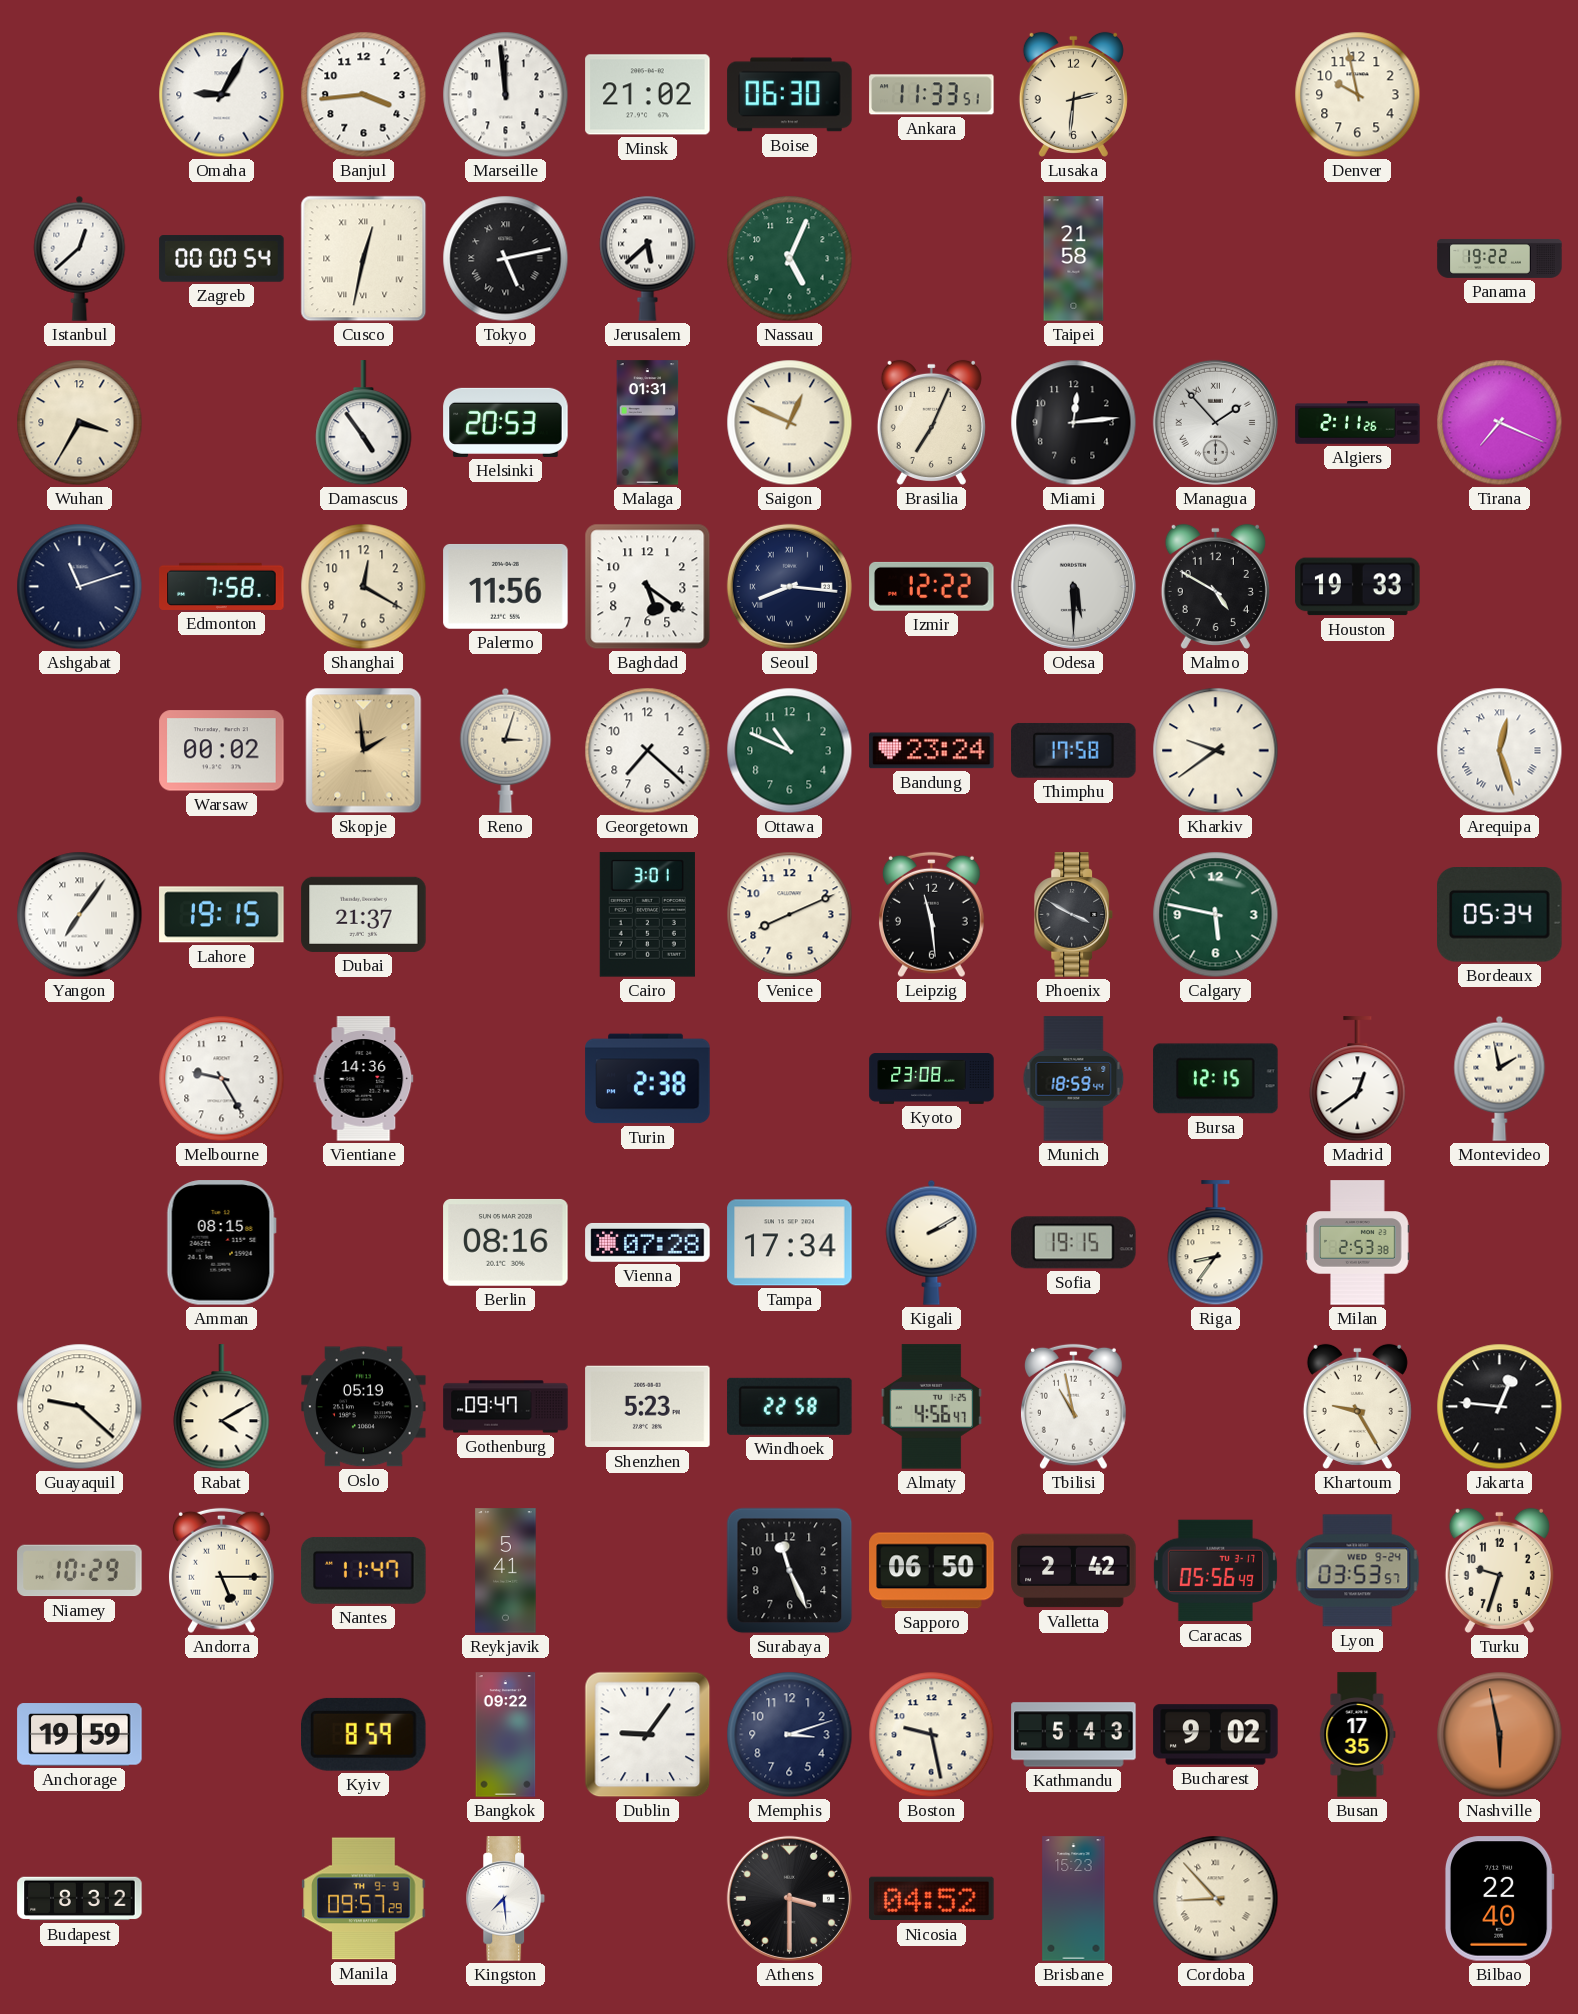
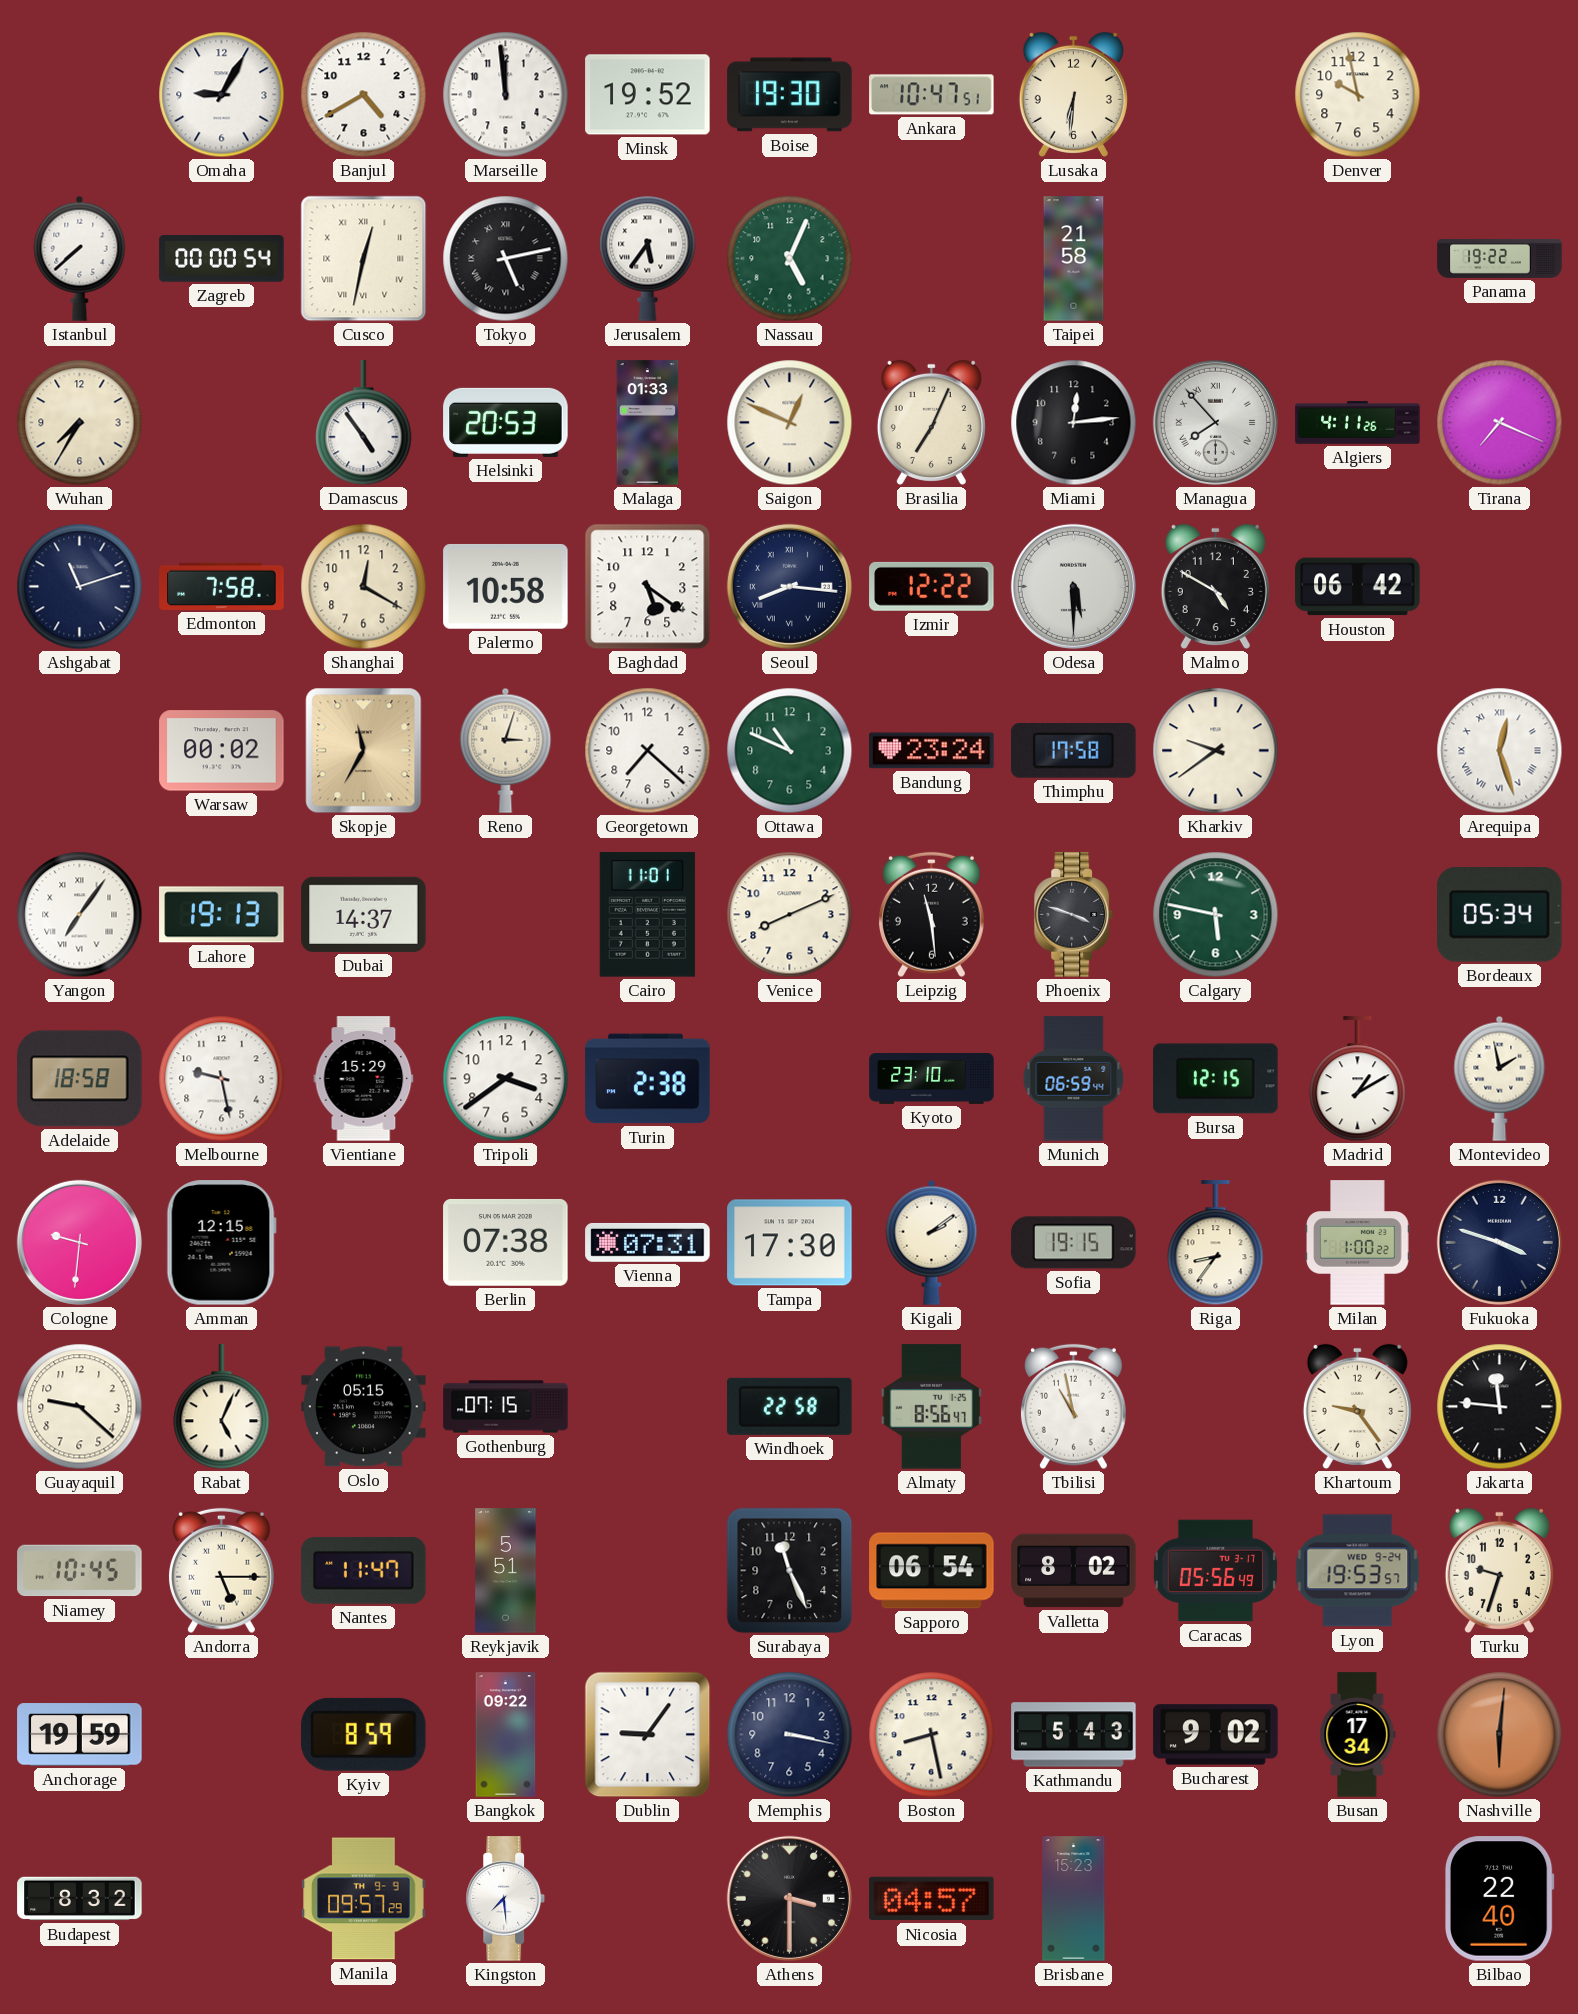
Banjul: 3:44 -> 4:40 (364, 95)
Minsk: 21:02 -> 19:52 (648, 95)
Boise: 06:30 -> 19:30 (790, 95)
Ankara: 11:33 -> 10:47 (932, 95)
Lusaka: 2:31 -> 6:31 (1073, 94)
Istanbul: 12:38 -> 7:38 (80, 258)
Jerusalem: 5:38 -> 5:36 (648, 258)
Wuhan: 3:35 -> 7:35 (80, 423)
Malaga: 01:31 -> 01:33 (648, 423)
Managua: 1:53 -> 7:53 (1215, 422)
Algiers: 2:11 -> 4:11 (1358, 423)
Palermo: 11:56 -> 10:58 (506, 587)
Houston: 19:33 -> 06:42 (1358, 587)
Skopje: 1:59 -> 11:35 (364, 751)
Lahore: 19:15 -> 19:13 (222, 915)
Dubai: 21:37 -> 14:37 (364, 914)
Cairo: 3:01 -> 11:01 (647, 915)
Phoenix: 3:50 -> 3:48 (1074, 915)
Adelaide: none -> 18:58 (80, 1079)
Melbourne: 9:25 -> 9:28 (222, 1079)
Vientiane: 14:36 -> 15:29 (364, 1079)
Tripoli: none -> 3:39 (506, 1079)
Kyoto: 23:08 -> 23:10 (932, 1079)
Munich: 18:59 -> 06:59 (1074, 1079)
Madrid: 12:39 -> 1:10 (1358, 1079)
Cologne: none -> 9:31 (79, 1242)
Amman: 08:15 -> 12:15 (221, 1243)
Berlin: 08:16 -> 07:38 (506, 1242)
Vienna: 07:28 -> 07:31 (648, 1242)
Tampa: 17:34 -> 17:30 (790, 1243)
Kigali: 2:10 -> 2:09 (932, 1242)
Milan: 2:53 -> 1:00 (1358, 1243)
Fukuoka: none -> 3:48 (1499, 1242)
Rabat: 4:10 -> 5:04 (222, 1407)
Oslo: 05:19 -> 05:15 (364, 1407)
Gothenburg: 09:47 -> 07:15 (506, 1407)
Shenzhen: 5:23 -> none (648, 1407)
Almaty: 4:56 -> 8:56 (932, 1407)
Khartoum: 9:25 -> 9:24 (1357, 1406)
Jakarta: 12:46 -> 11:46 (1500, 1407)
Niamey: 10:29 -> 10:45 (80, 1571)
Reykjavik: 5:41 -> 5:51 (506, 1571)
Sapporo: 06:50 -> 06:54 (932, 1571)
Valletta: 2:42 -> 8:02 (1074, 1571)
Lyon: 03:53 -> 19:53 (1358, 1571)
Memphis: 3:12 -> 3:17 (790, 1735)
Boston: 9:28 -> 8:28 (932, 1735)
Busan: 17:35 -> 17:34 (1358, 1735)
Nashville: 5:58 -> 6:01 (1500, 1735)
Nicosia: 04:52 -> 04:57 (932, 1899)
Cordoba: 8:53 -> none (1216, 1899)
